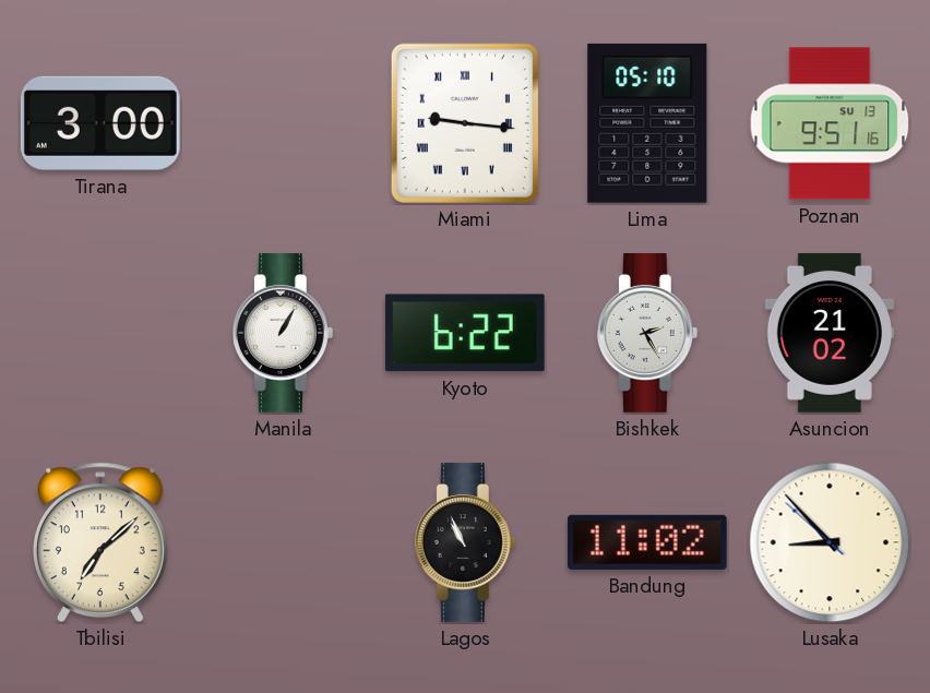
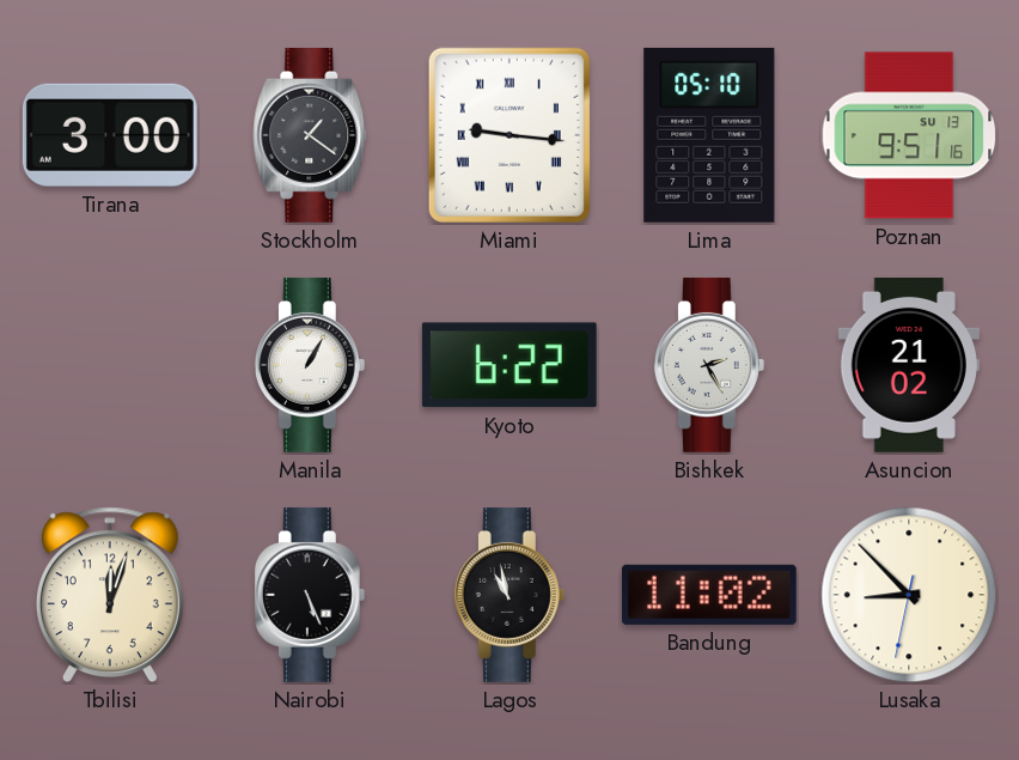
Stockholm: none -> 1:21 (310, 135)
Tbilisi: 7:08 -> 12:03 (110, 595)
Nairobi: none -> 5:26 (310, 595)
Lagos: 10:56 -> 10:58 (509, 595)
Lusaka: 8:52:52 -> 8:52:32 (909, 595)
